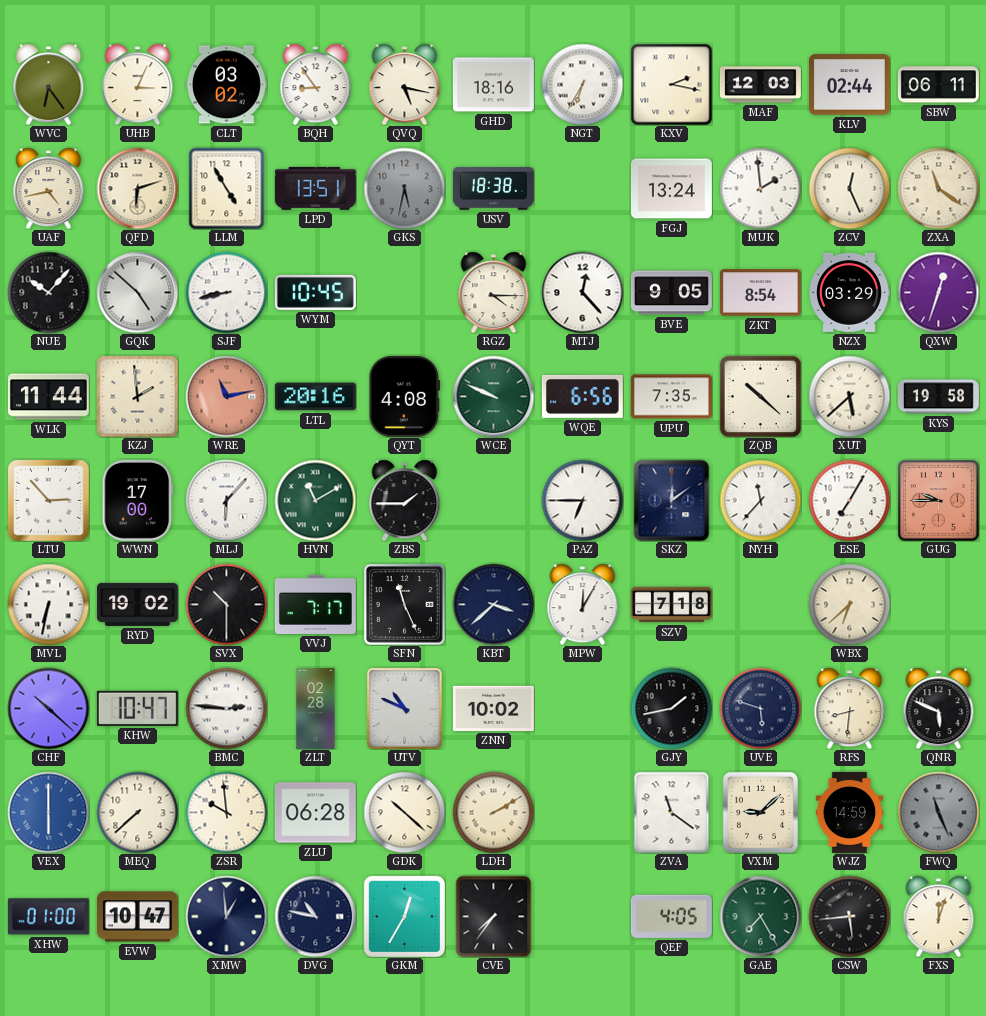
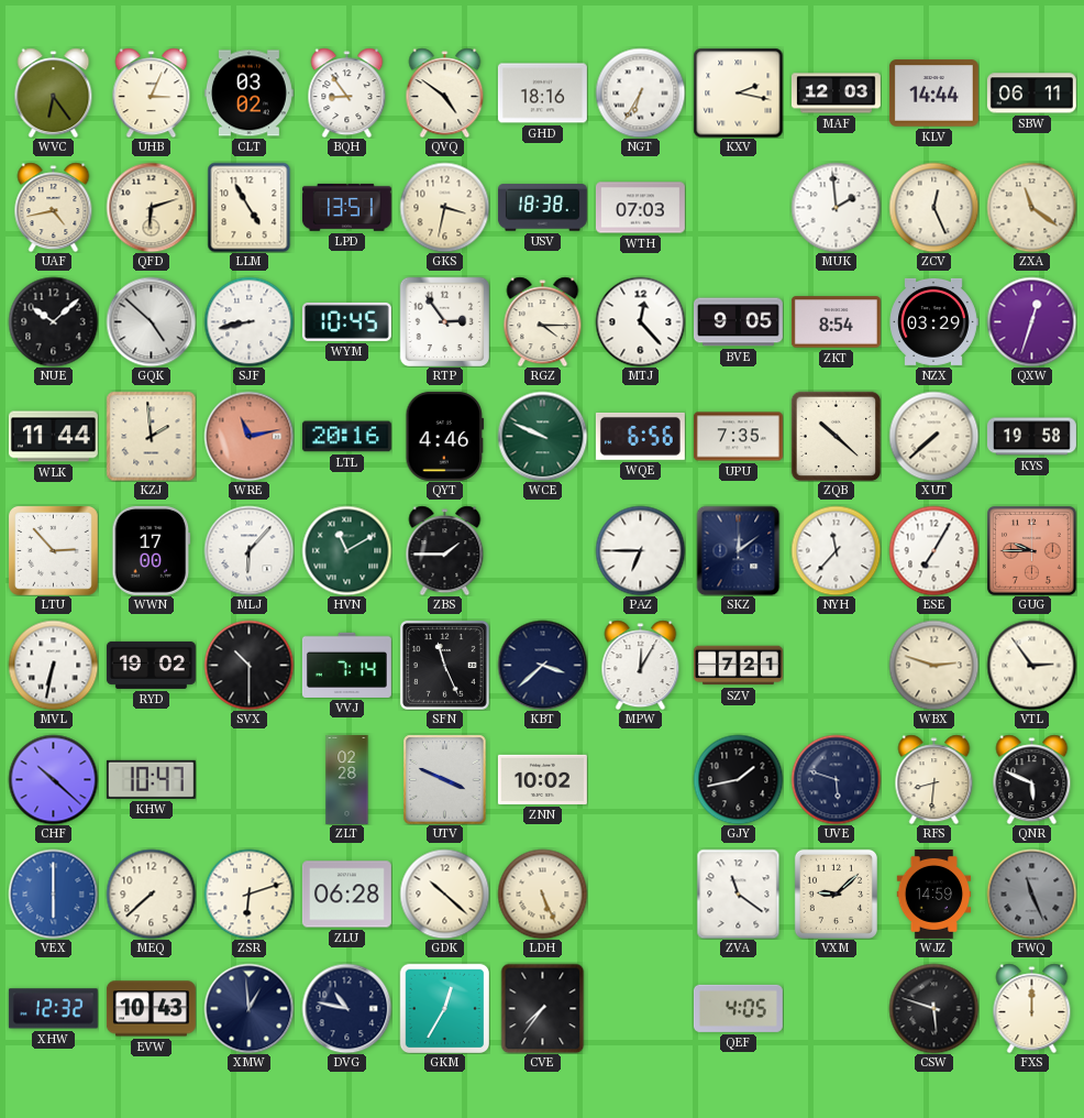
QVQ: 5:17 -> 4:51 (445, 92)
KLV: 02:44 -> 14:44 (933, 94)
GKS: 5:32 -> 3:32 (444, 207)
GKS dial: grey -> cream (444, 207)
WTH: none -> 07:03 (640, 208)
FGJ: 13:24 -> none (671, 189)
NUE: 10:07 -> 10:08 (53, 321)
RTP: none -> 2:54 (444, 321)
QYT: 4:08 -> 4:46 (445, 436)
XUT: 5:38 -> 7:38 (933, 436)
VVJ: 7:17 -> 7:14 (346, 665)
SZV: 7:18 -> 7:21 (738, 666)
WBX: 6:38 -> 2:48 (933, 665)
VTL: none -> 2:54 (1031, 665)
BMC: 2:46 -> none (226, 708)
UTV: 10:49 -> 3:49 (445, 779)
ZSR: 9:59 -> 6:12 (248, 894)
LDH: 2:10 -> 5:26 (542, 894)
XHW: 01:00 -> 12:32 (53, 1009)
EVW: 10:47 -> 10:43 (151, 1009)
GAE: 7:25 -> none (760, 916)
CSW: 5:44 -> 5:48 (933, 1008)
FXS: 12:03 -> 12:00 (1032, 1008)
